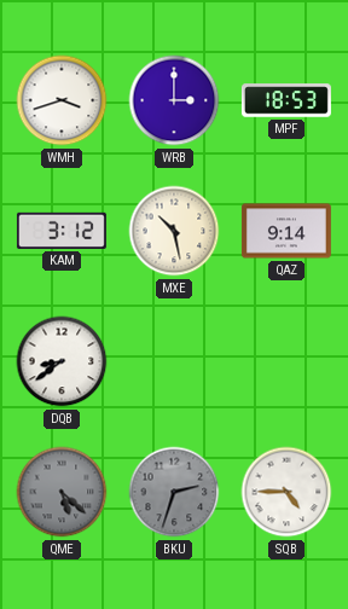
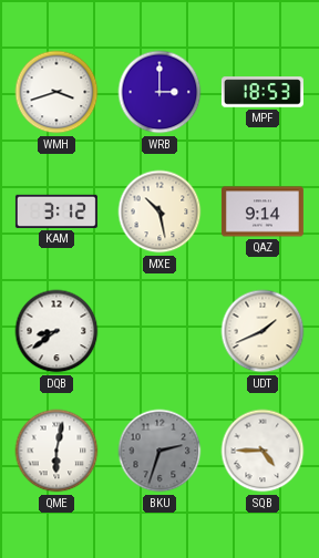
UDT: none -> 1:41 (263, 331)
QME: 5:22 -> 6:02 (56, 451)
QME dial: grey -> white (56, 451)
